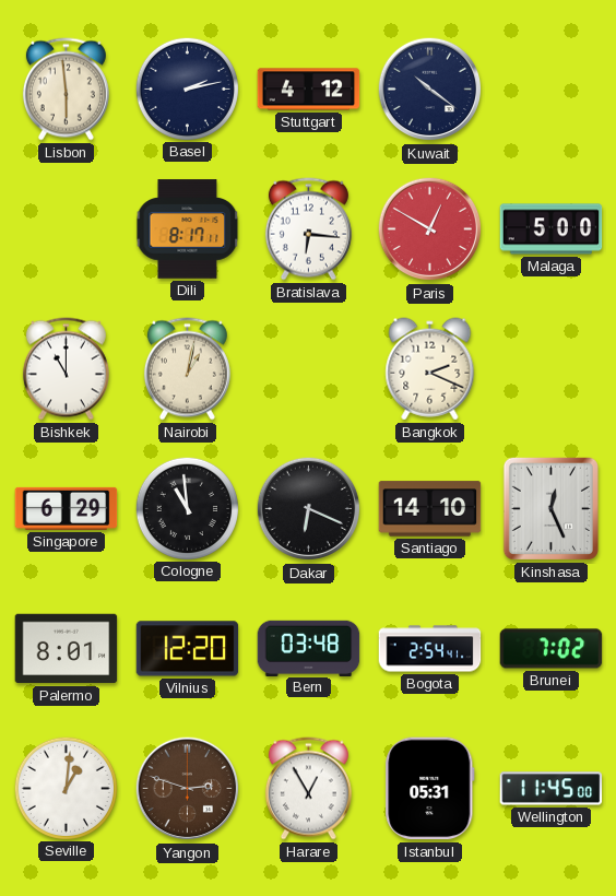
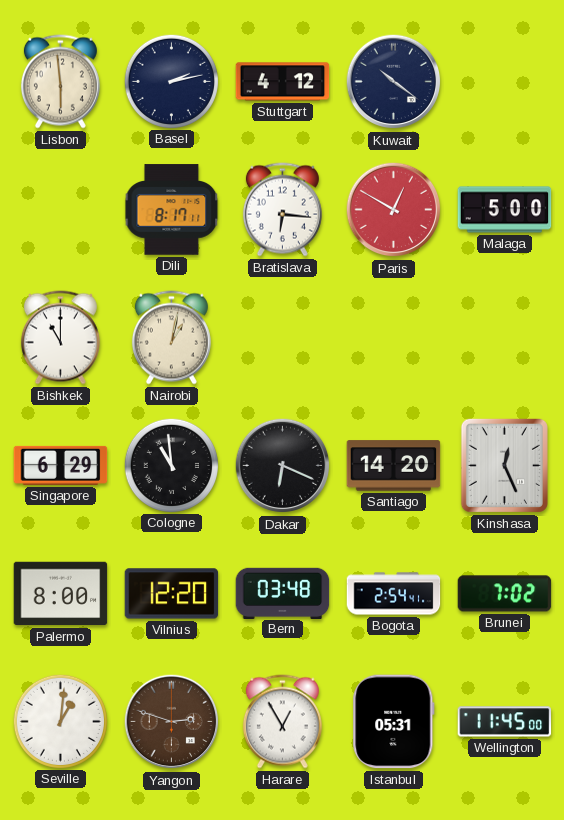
Bangkok: 2:19 -> none (430, 369)
Santiago: 14:10 -> 14:20 (394, 466)
Palermo: 8:01 -> 8:00 (61, 594)
